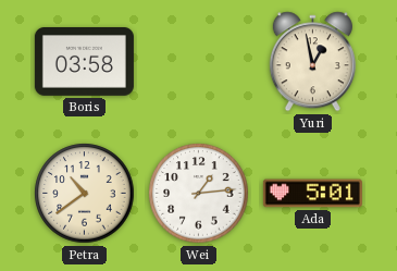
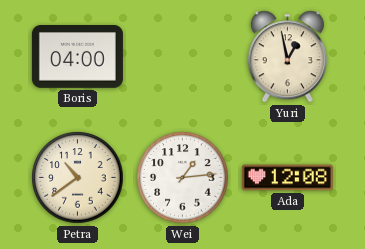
Boris: 03:58 -> 04:00 (77, 57)
Ada: 5:01 -> 12:08 (287, 178)
